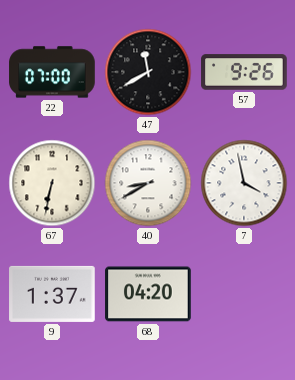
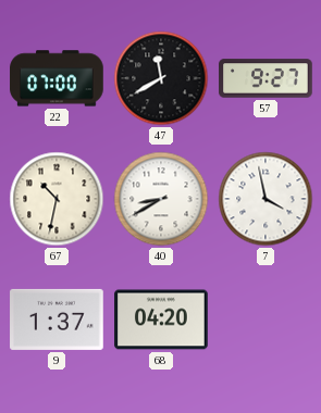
57: 9:26 -> 9:27 (266, 78)
67: 6:32 -> 10:32 (57, 199)
